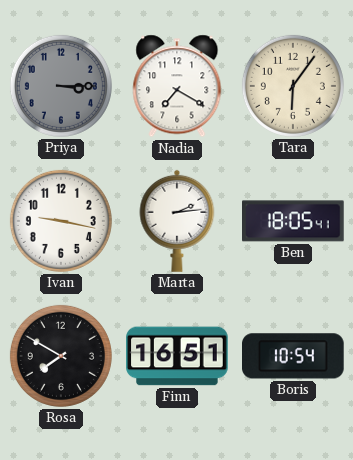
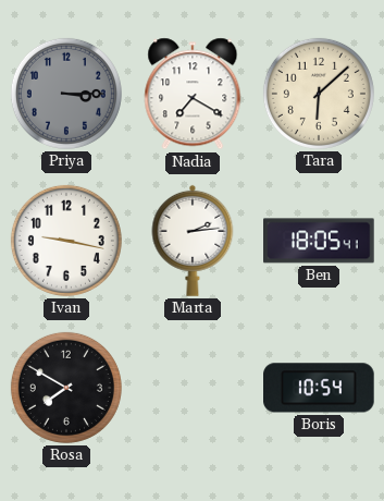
Tara: 6:06 -> 6:08 (319, 94)
Finn: 16:51 -> none (177, 356)
